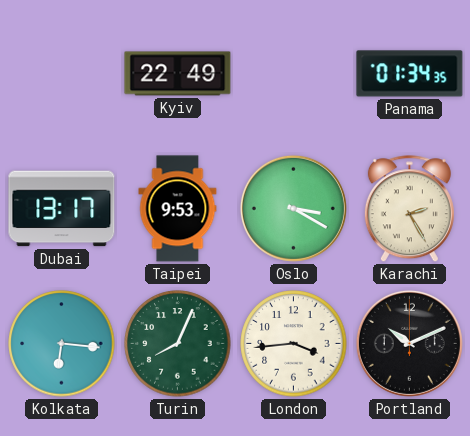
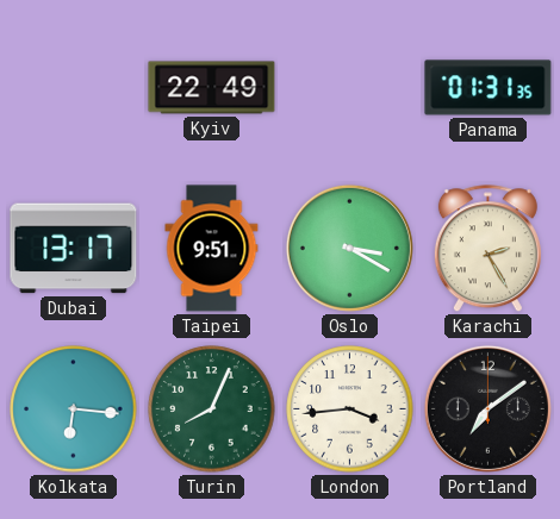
Panama: 01:34 -> 01:31 (489, 88)
Taipei: 9:53 -> 9:51 (212, 249)
Portland: 10:11 -> 7:09 (487, 408)
